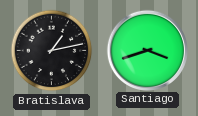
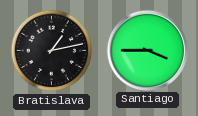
Santiago: 3:42 -> 3:45 (147, 50)
